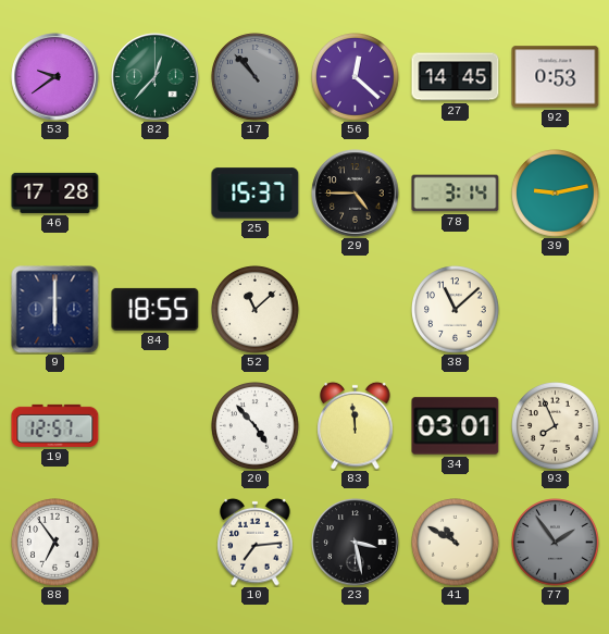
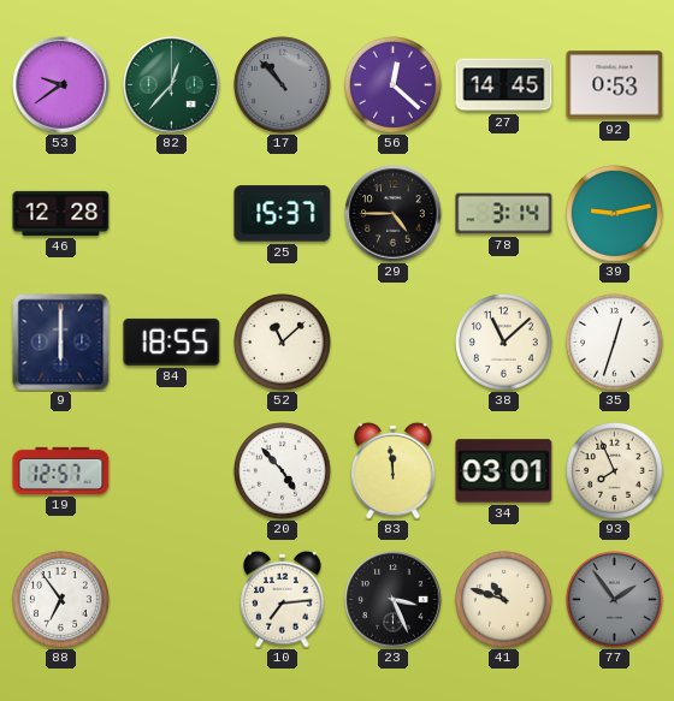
46: 17:28 -> 12:28 (61, 213)
35: none -> 12:33 (615, 343)
23: 3:28 -> 3:26 (394, 600)
41: 10:50 -> 10:48 (504, 600)
